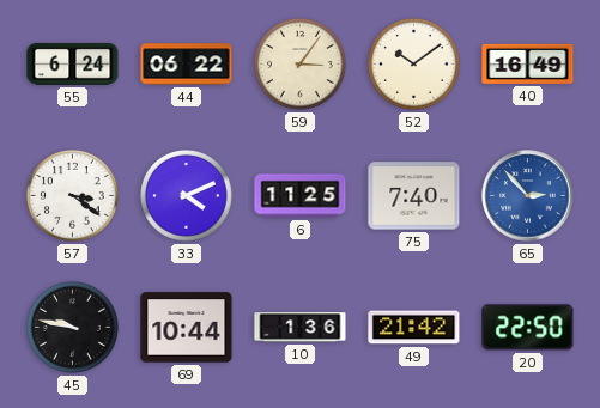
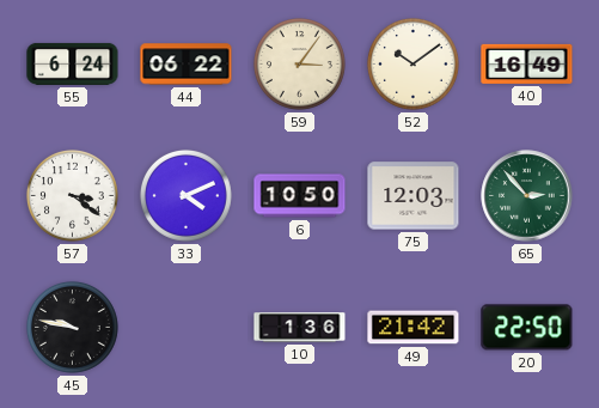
6: 11:25 -> 10:50 (300, 196)
75: 7:40 -> 12:03 (414, 196)
65 dial: blue -> green (527, 196)
69: 10:44 -> none (187, 328)
